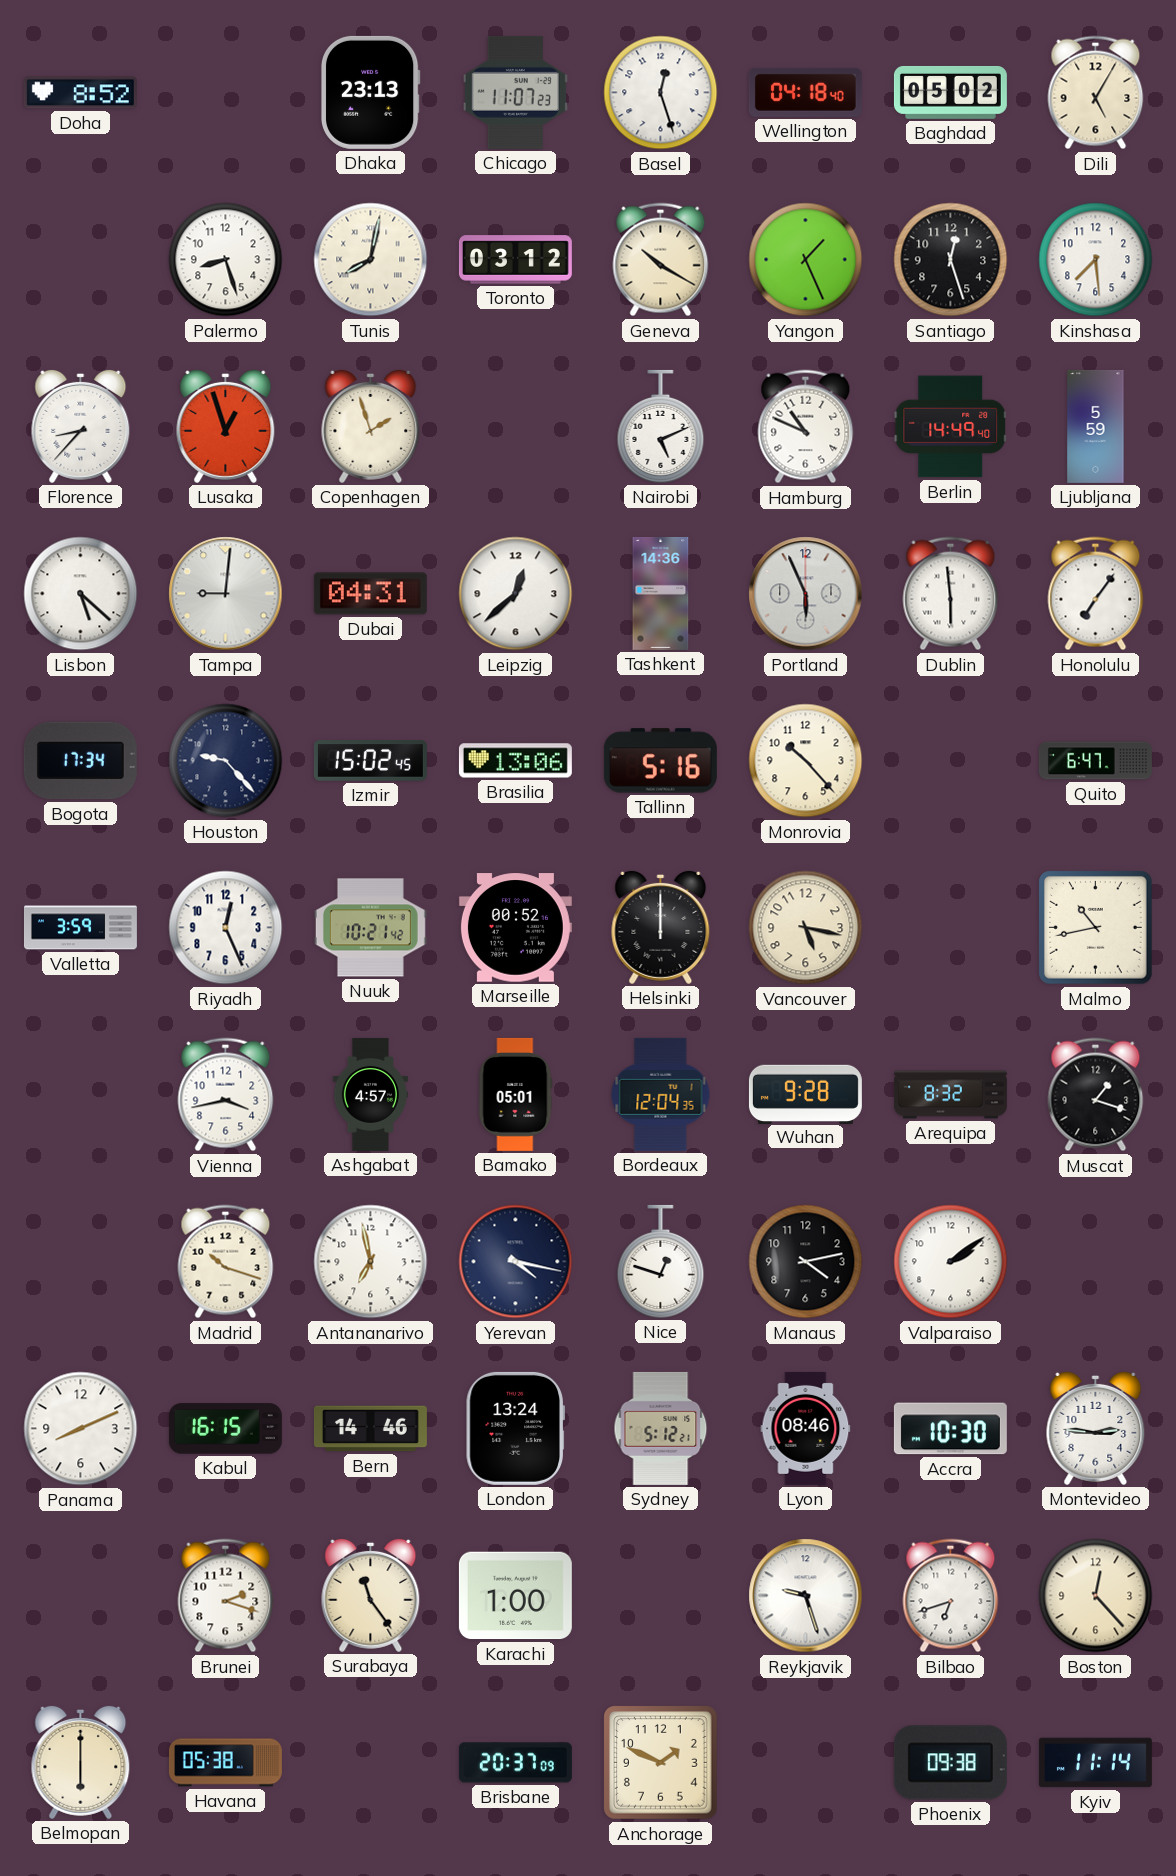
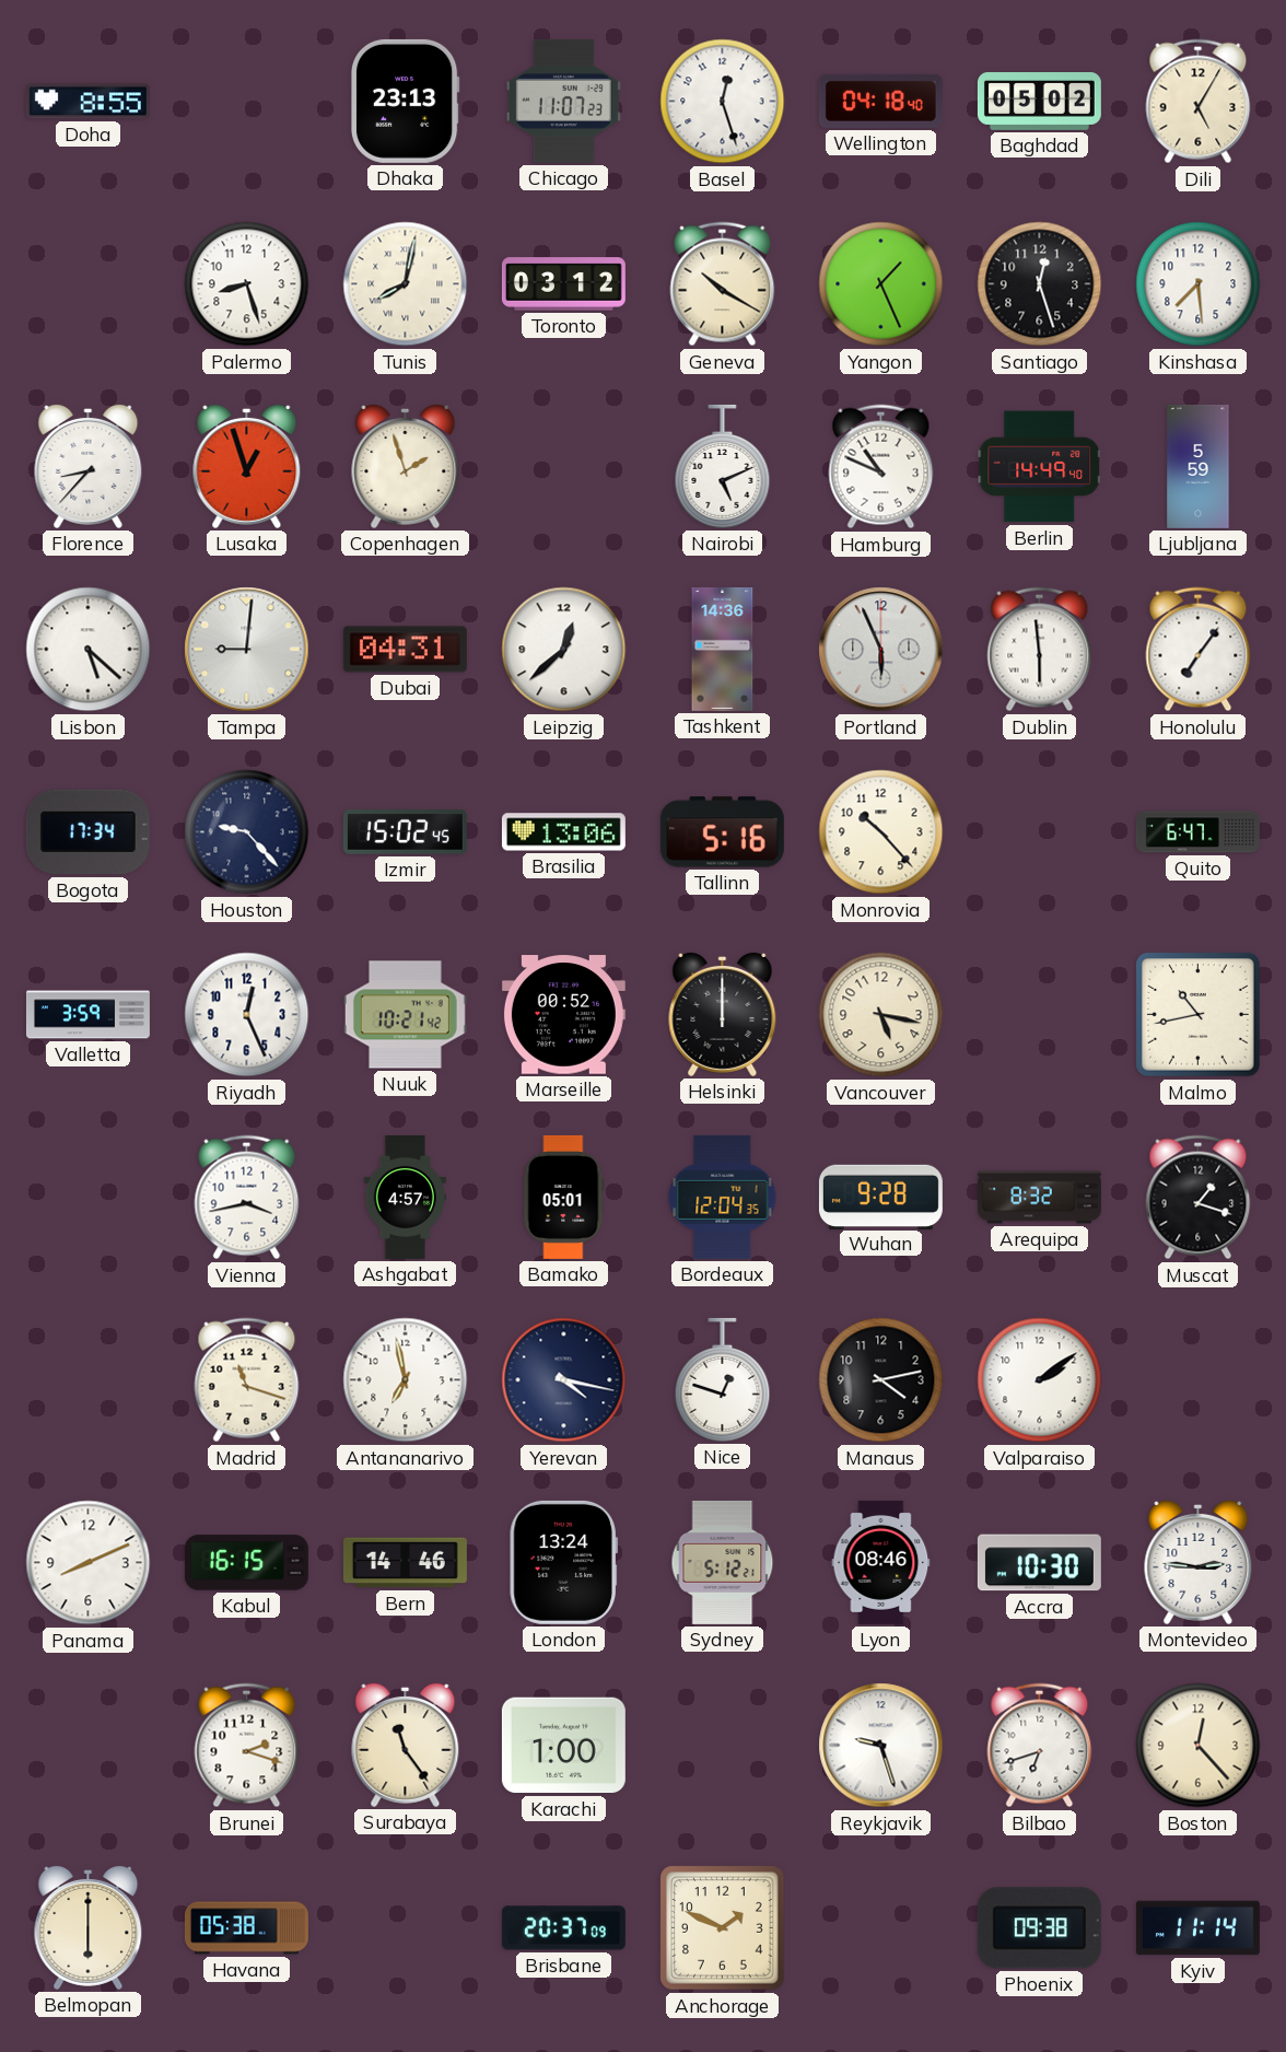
Doha: 8:52 -> 8:55 (87, 102)
Madrid: 10:18 -> 11:18 (247, 1380)
